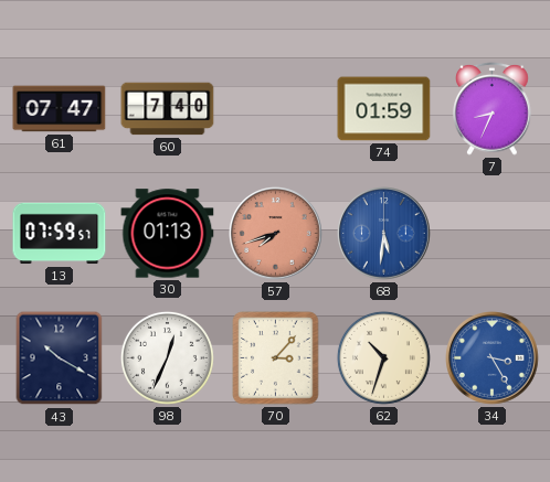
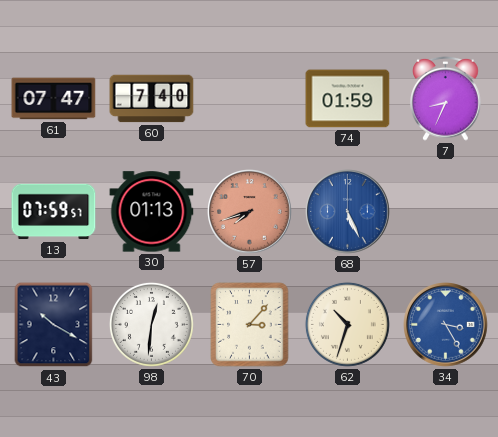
68: 5:31 -> 5:26 (348, 212)
98: 12:34 -> 12:31 (151, 324)
